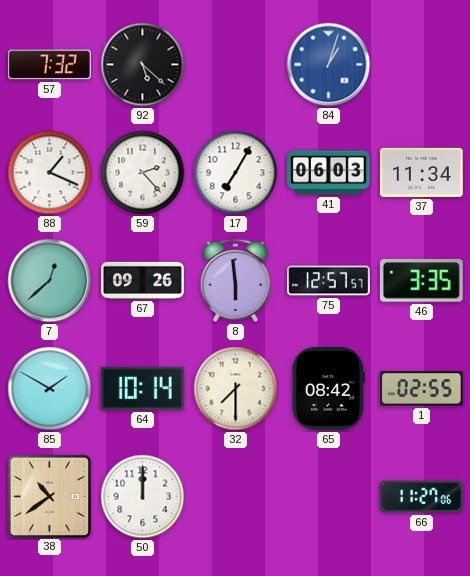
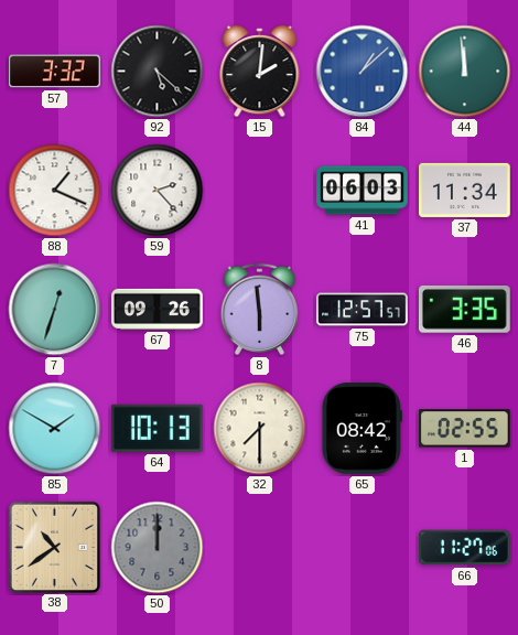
57: 7:32 -> 3:32 (55, 72)
15: none -> 2:01 (260, 72)
84: 1:03 -> 1:08 (363, 72)
44: none -> 11:59 (465, 72)
17: 7:05 -> none (236, 173)
7: 12:38 -> 12:33 (55, 310)
64: 10:14 -> 10:13 (157, 428)
50 dial: white -> grey (158, 548)
